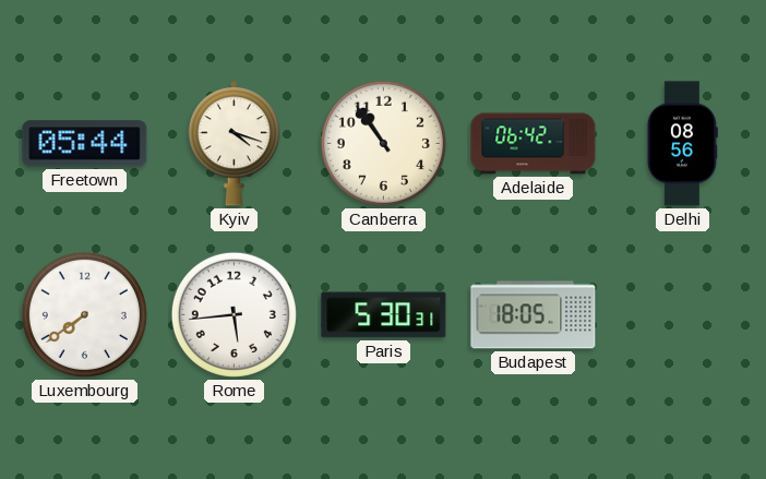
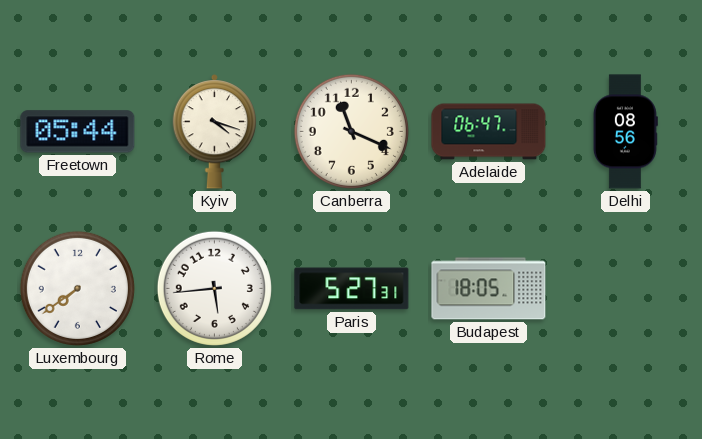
Canberra: 10:54 -> 11:19 (351, 131)
Adelaide: 06:42 -> 06:47 (489, 132)
Paris: 5:30 -> 5:27 (352, 289)
